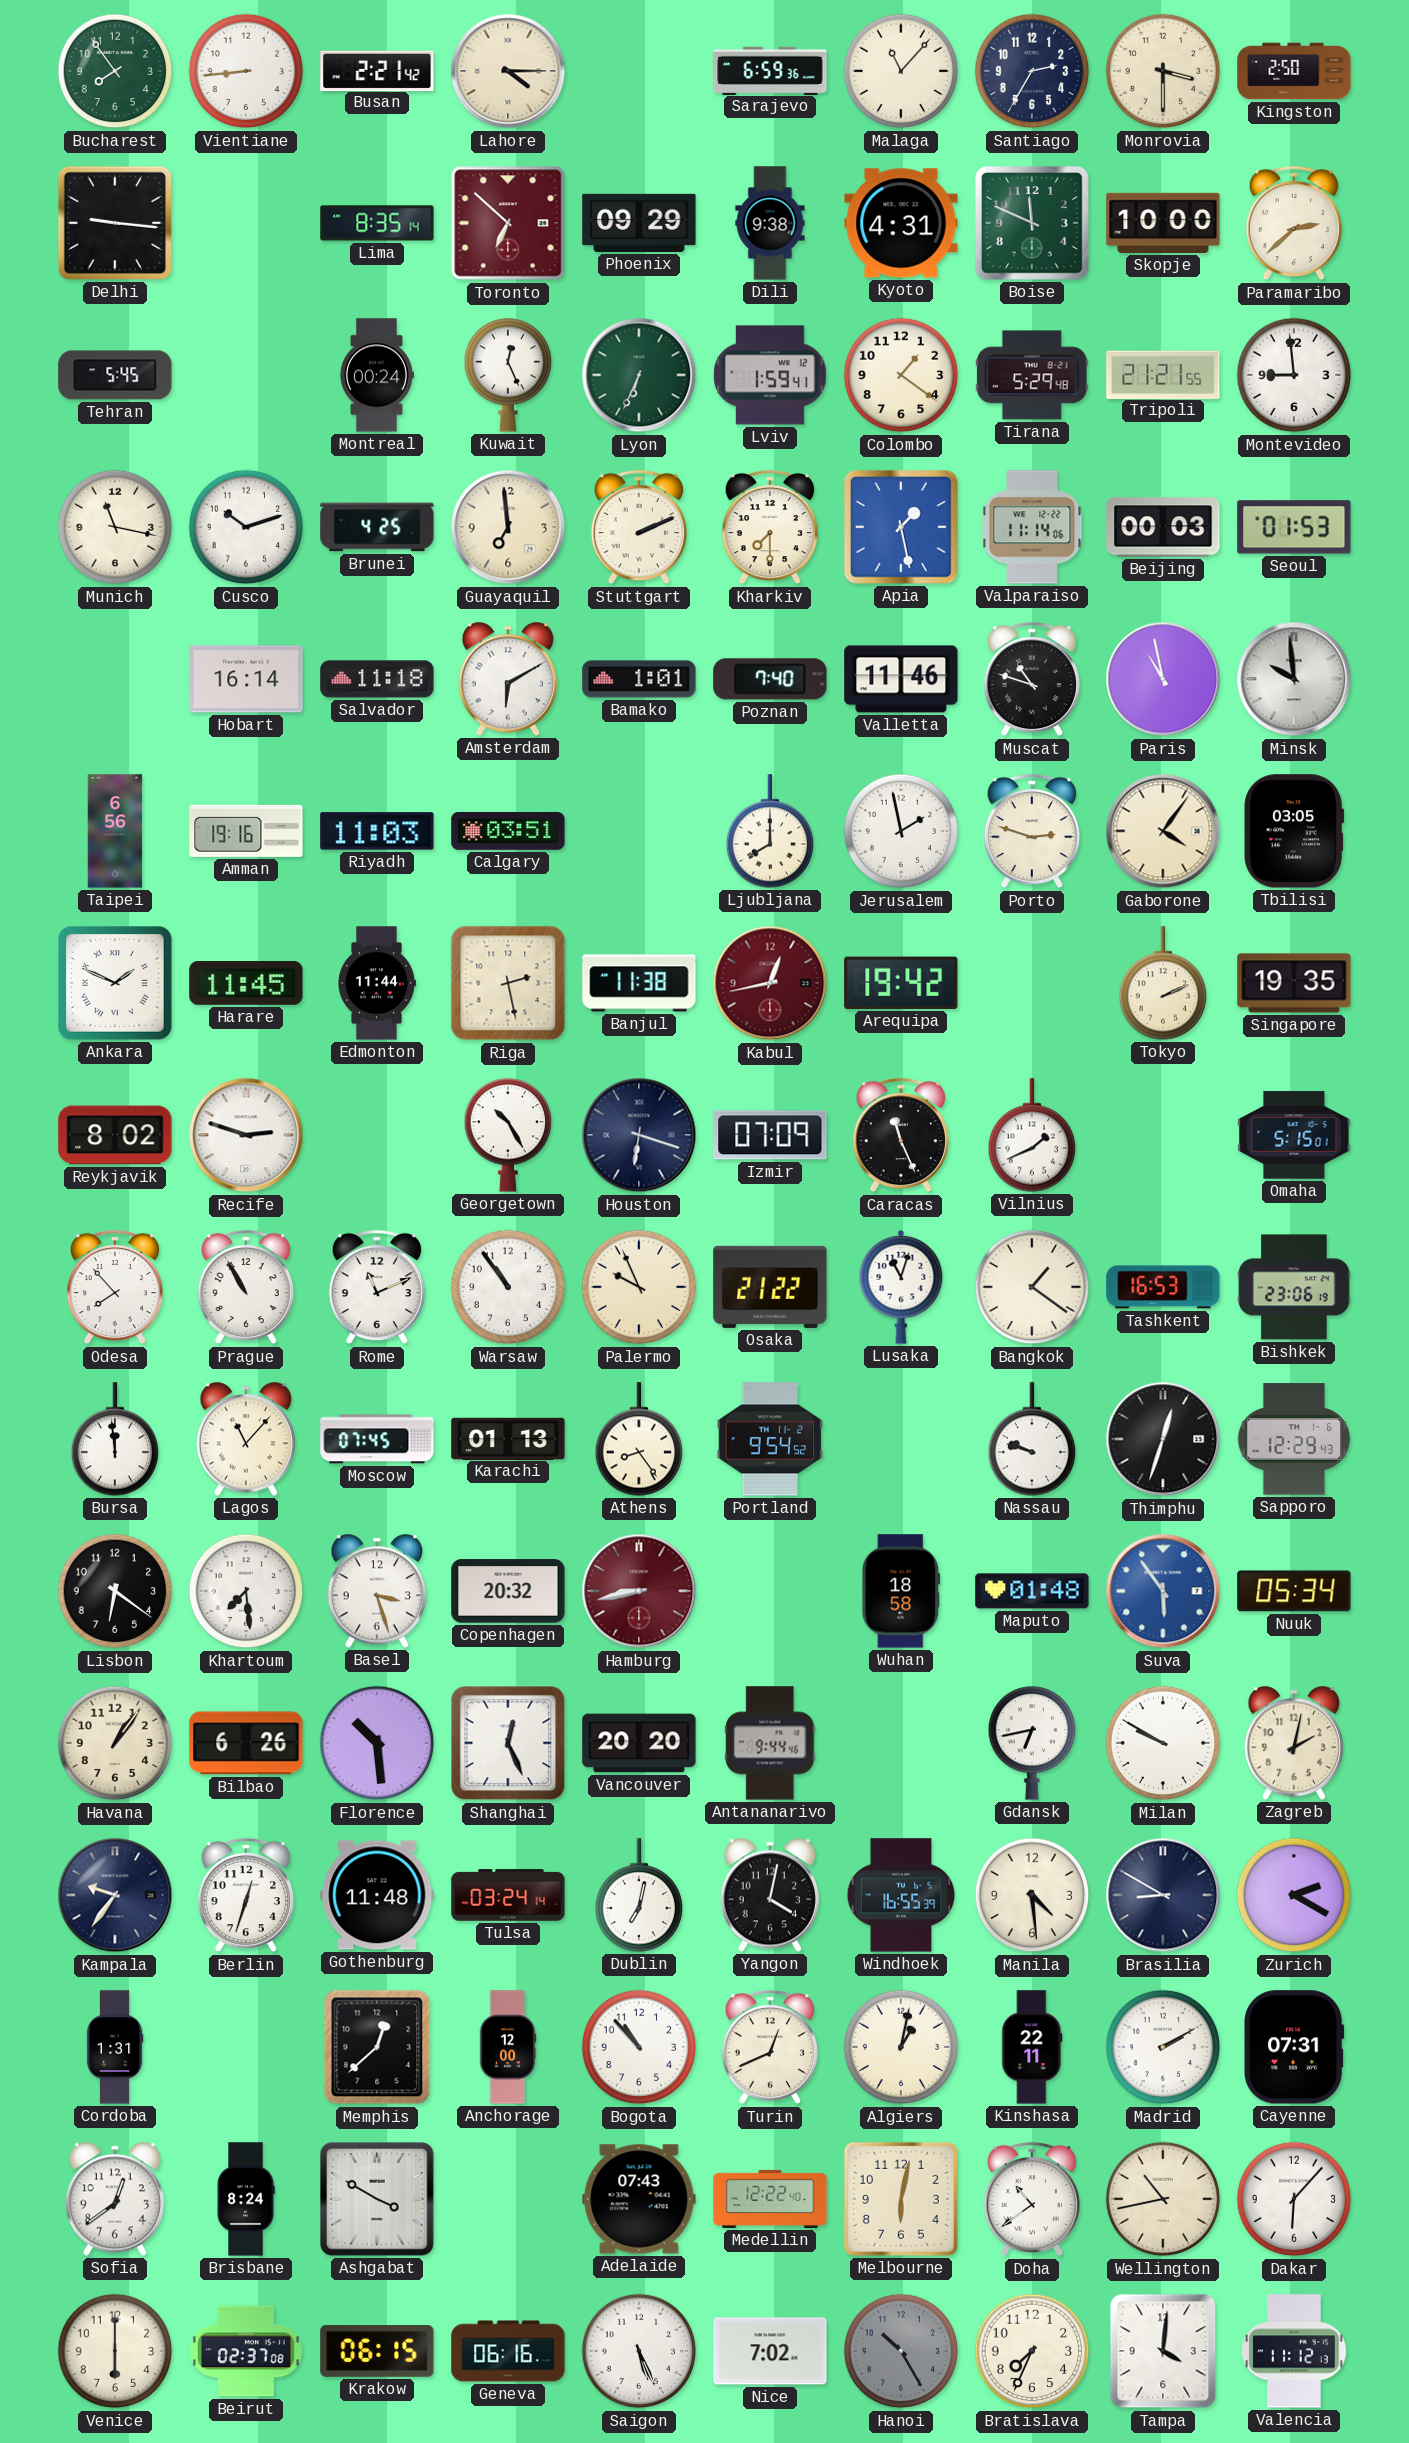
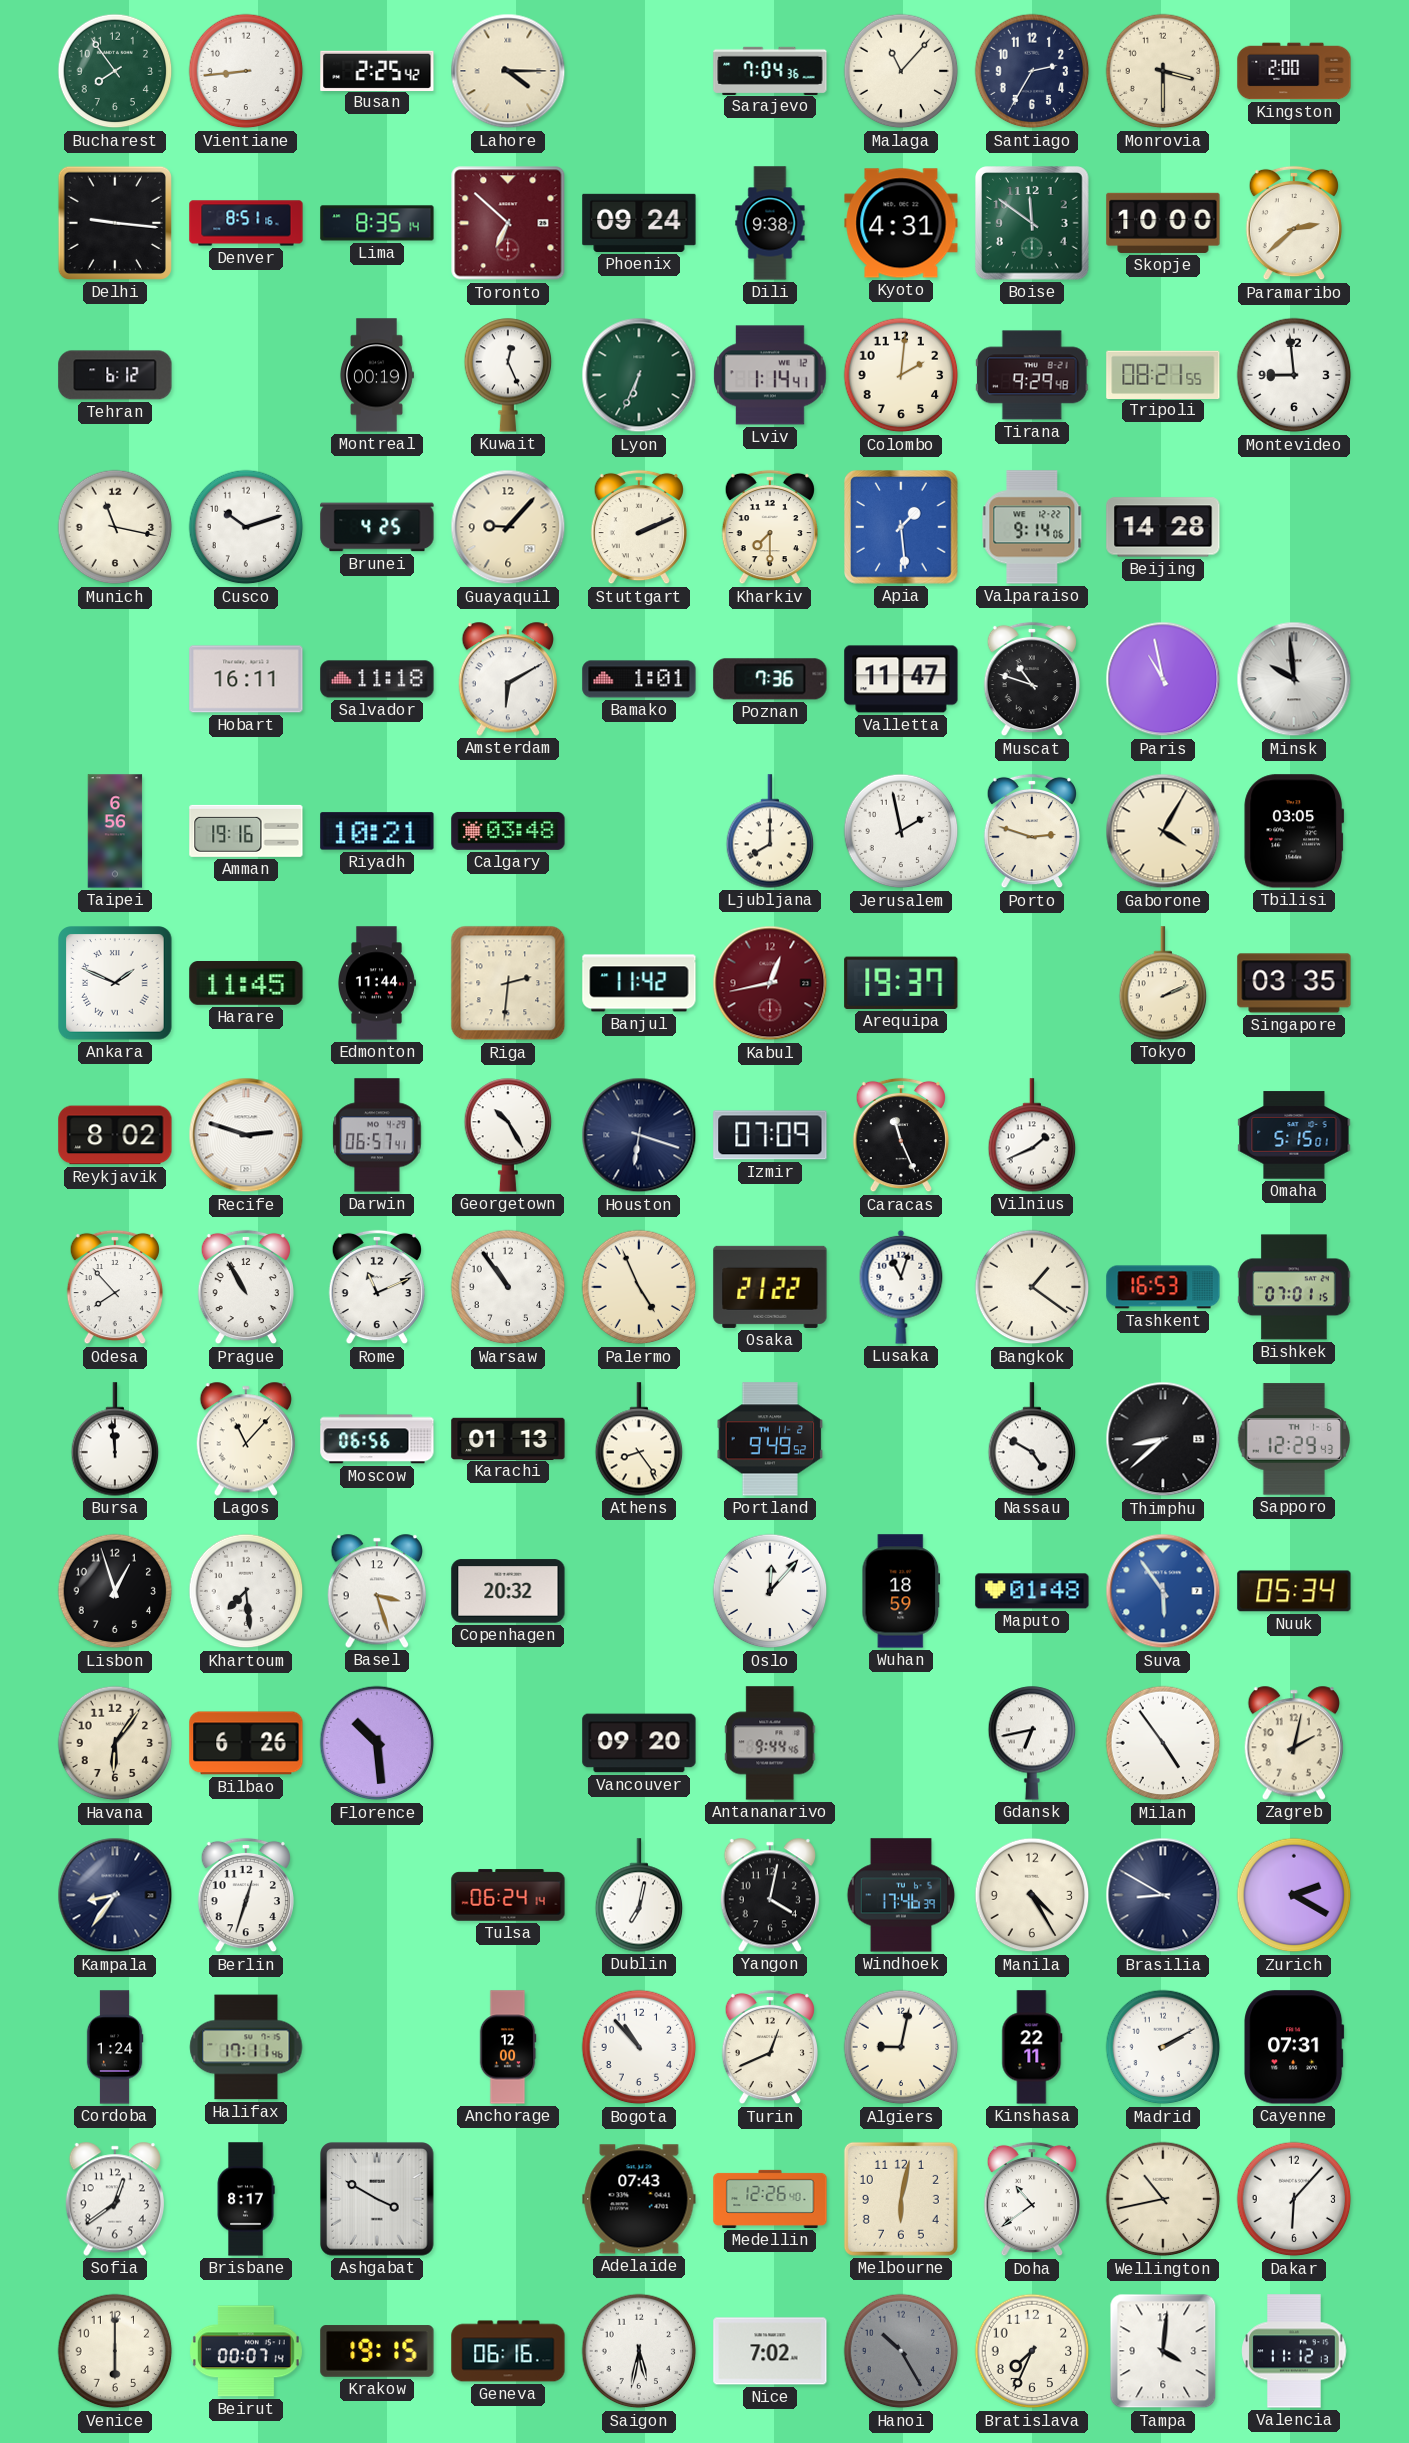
Busan: 2:21 -> 2:25 (377, 70)
Sarajevo: 6:59 -> 7:04 (770, 70)
Kingston: 2:50 -> 2:00 (1294, 71)
Denver: none -> 8:51 (246, 223)
Phoenix: 09:29 -> 09:24 (639, 223)
Boise: 11:49 -> 11:51 (1032, 223)
Tehran: 5:45 -> 6:12 (115, 375)
Montreal: 00:24 -> 00:19 (376, 375)
Lviv: 1:59 -> 1:14 (770, 375)
Colombo: 1:21 -> 2:01 (901, 375)
Tirana: 5:29 -> 9:29 (1032, 375)
Tripoli: 21:21 -> 08:21 (1163, 374)
Guayaquil: 6:59 -> 9:07 (508, 527)
Apia: 1:28 -> 1:29 (901, 527)
Valparaiso: 11:14 -> 9:14 (1032, 527)
Beijing: 00:03 -> 14:28 (1163, 527)
Seoul: 01:53 -> none (1294, 527)
Hobart: 16:14 -> 16:11 (246, 679)
Poznan: 7:40 -> 7:36 (770, 679)
Valletta: 11:46 -> 11:47 (901, 679)
Riyadh: 11:03 -> 10:21 (377, 831)
Calgary: 03:51 -> 03:48 (508, 831)
Gaborone: 4:06 -> 4:05 (1163, 831)
Riga: 2:28 -> 2:31 (508, 983)
Banjul: 11:38 -> 11:42 (639, 983)
Arequipa: 19:42 -> 19:37 (901, 983)
Singapore: 19:35 -> 03:35 (1294, 983)
Darwin: none -> 06:57 (377, 1135)
Palermo: 9:56 -> 4:56 (639, 1287)
Bishkek: 23:06 -> 07:01 (1294, 1287)
Moscow: 07:45 -> 06:56 (377, 1439)
Portland: 9:54 -> 9:49 (770, 1439)
Nassau: 9:48 -> 4:50 (1032, 1439)
Thimphu: 12:33 -> 8:38 (1163, 1439)
Lisbon: 6:21 -> 12:57 (115, 1591)
Hamburg: 8:43 -> none (639, 1591)
Oslo: none -> 12:07 (770, 1591)
Wuhan: 18:58 -> 18:59 (901, 1591)
Havana: 1:06 -> 6:06 (115, 1743)
Shanghai: 12:26 -> none (508, 1743)
Vancouver: 20:20 -> 09:20 (639, 1743)
Milan: 9:50 -> 4:54 (1163, 1743)
Kampala: 9:36 -> 8:36 (115, 1895)
Gothenburg: 11:48 -> none (377, 1895)
Tulsa: 03:24 -> 06:24 (508, 1895)
Windhoek: 16:55 -> 17:46 (901, 1895)
Manila: 4:29 -> 4:25 (1032, 1895)
Cordoba: 1:31 -> 1:24 (115, 2047)
Halifax: none -> 17:11 (246, 2047)
Memphis: 12:38 -> none (377, 2047)
Algiers: 1:02 -> 9:02 (901, 2047)
Brisbane: 8:24 -> 8:17 (246, 2199)
Medellin: 12:22 -> 12:26 (770, 2199)
Beirut: 02:37 -> 00:07 (246, 2351)
Krakow: 06:15 -> 19:15 (377, 2351)
Saigon: 5:26 -> 5:32 (639, 2351)
